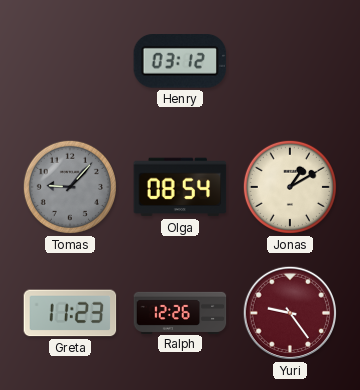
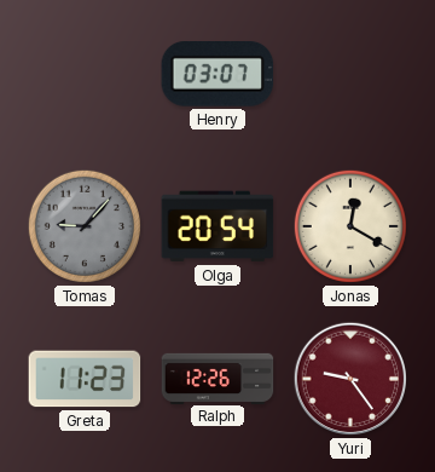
Henry: 03:12 -> 03:07 (217, 75)
Olga: 08:54 -> 20:54 (217, 226)
Jonas: 1:10 -> 12:20 (350, 226)
